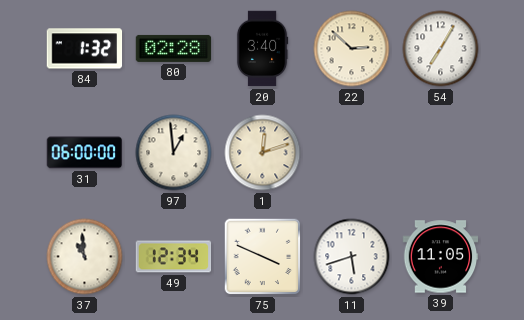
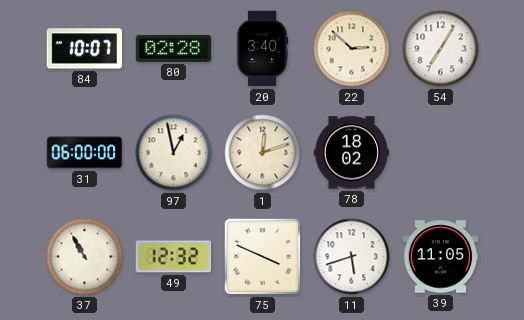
84: 1:32 -> 10:07 (85, 49)
97: 12:59 -> 12:58 (174, 153)
78: none -> 18:02 (352, 153)
37: 10:59 -> 10:55 (85, 257)
49: 12:34 -> 12:32 (174, 257)
